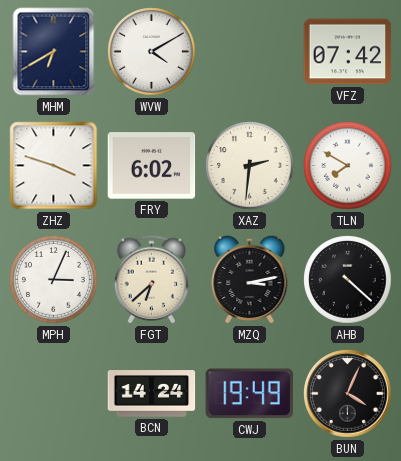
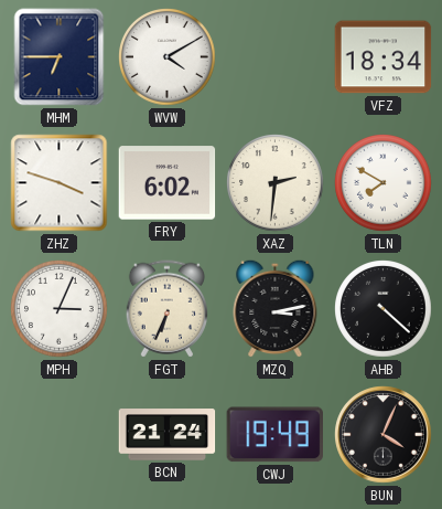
MHM: 6:40 -> 6:45 (60, 57)
VFZ: 07:42 -> 18:34 (384, 57)
FGT: 6:38 -> 6:34 (166, 309)
BCN: 14:24 -> 21:24 (168, 435)
